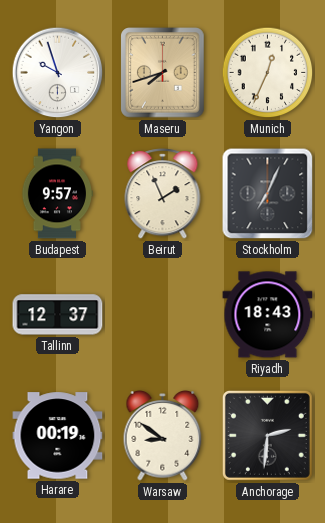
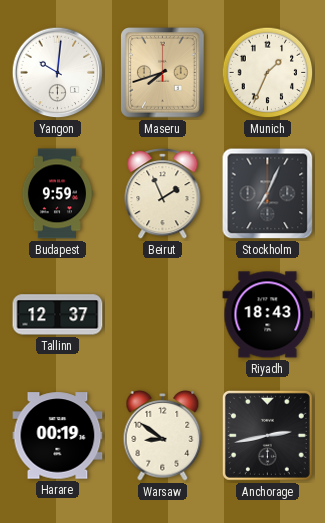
Yangon: 9:57 -> 10:01 (58, 73)
Munich: 12:34 -> 1:34 (268, 73)
Budapest: 9:57 -> 9:59 (56, 194)
Anchorage: 2:31 -> 2:43 (267, 435)
